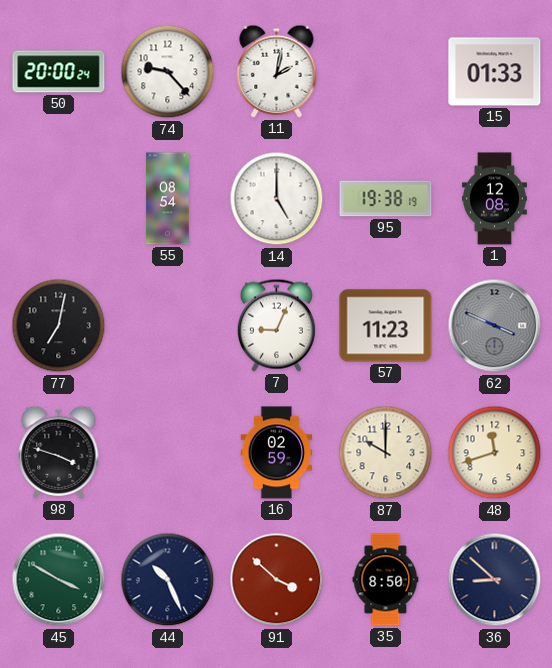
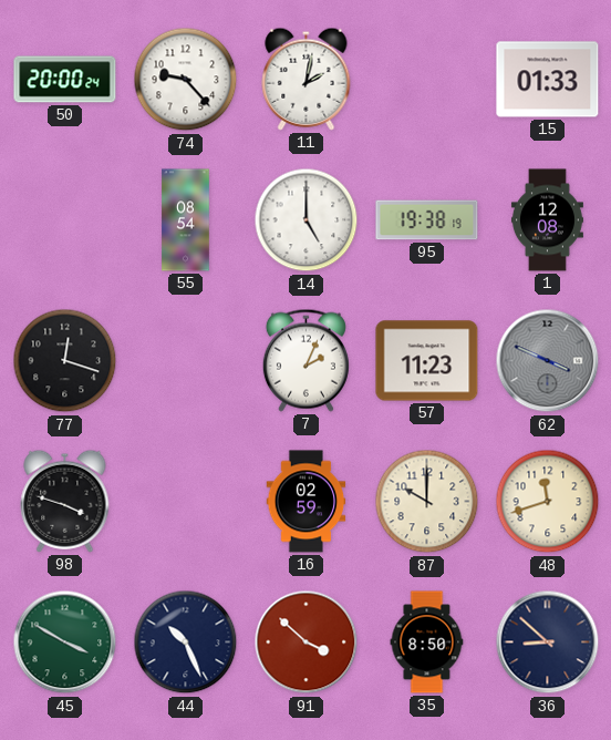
77: 7:02 -> 12:18 (65, 361)
7: 9:04 -> 2:04 (305, 360)
